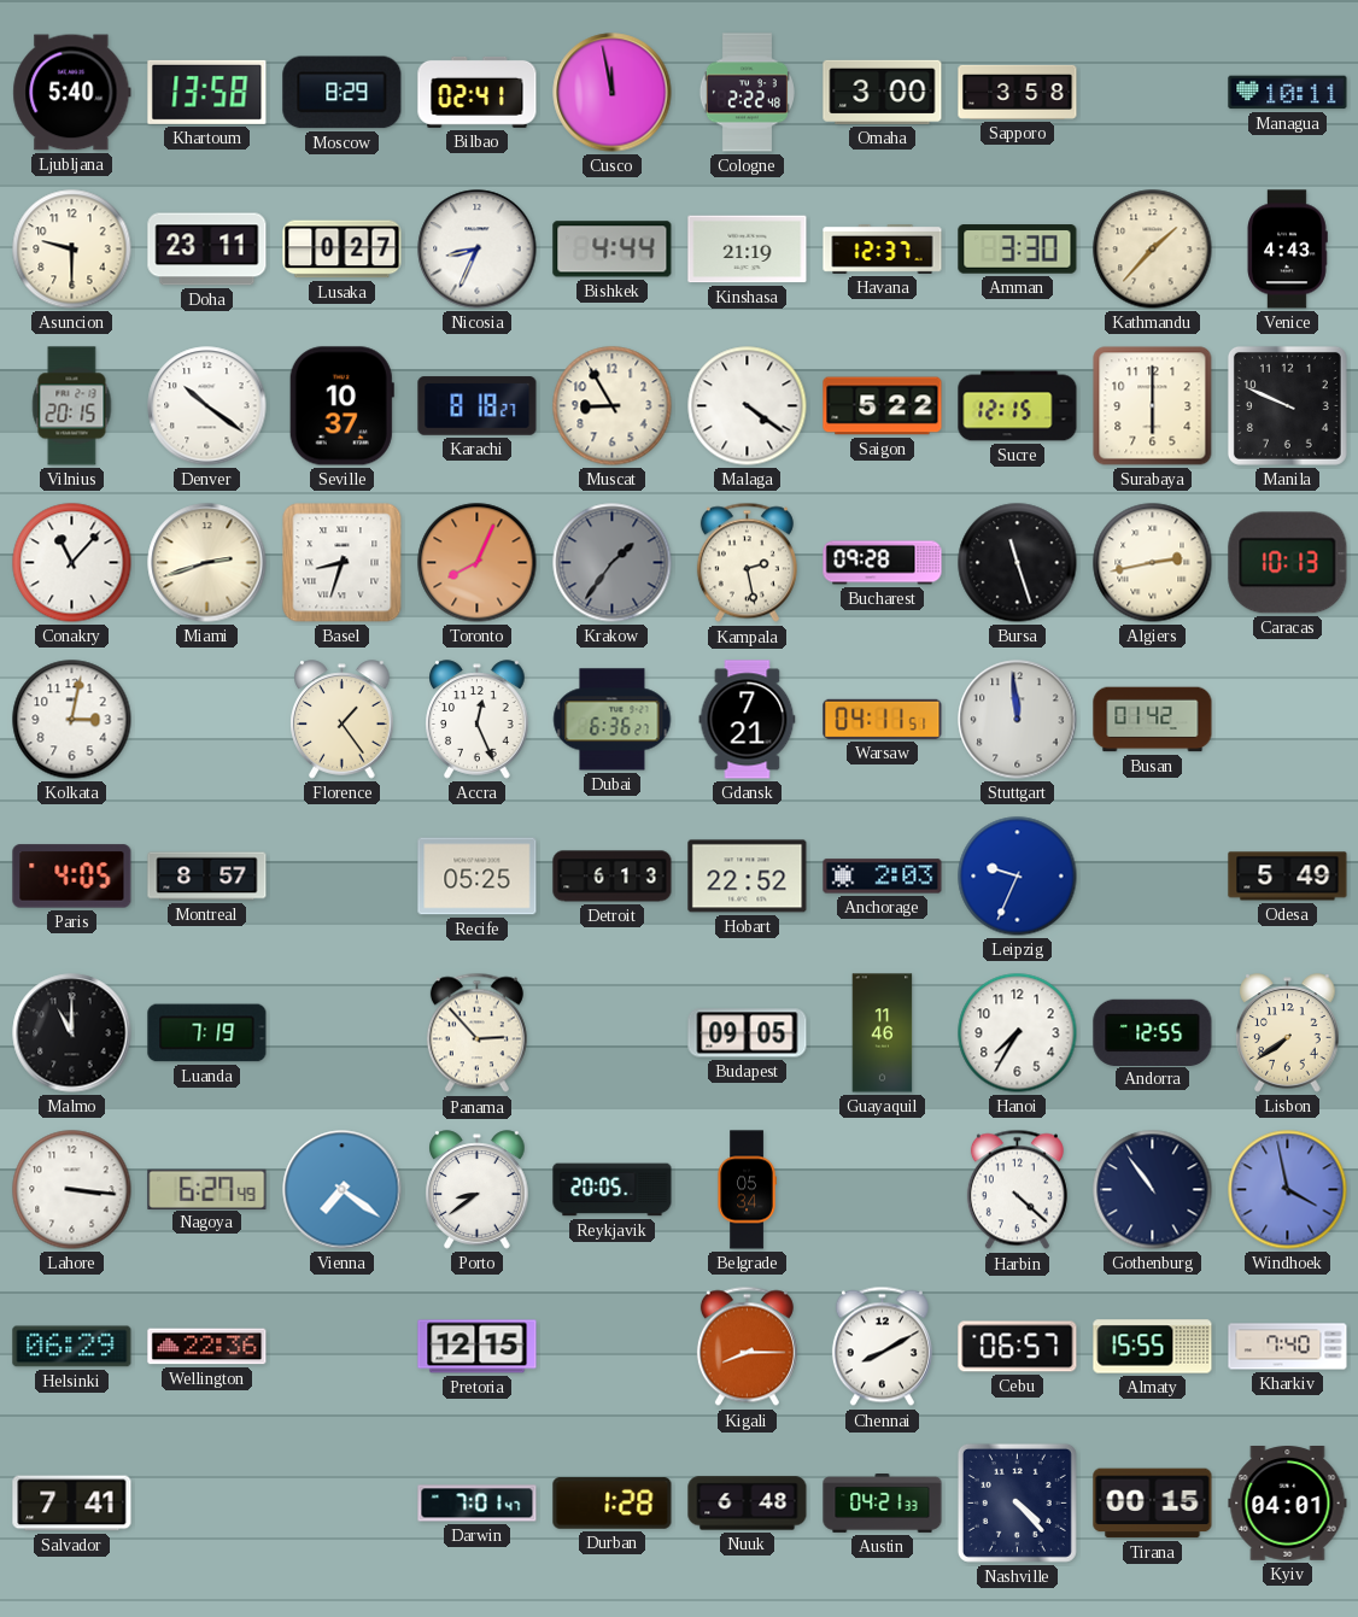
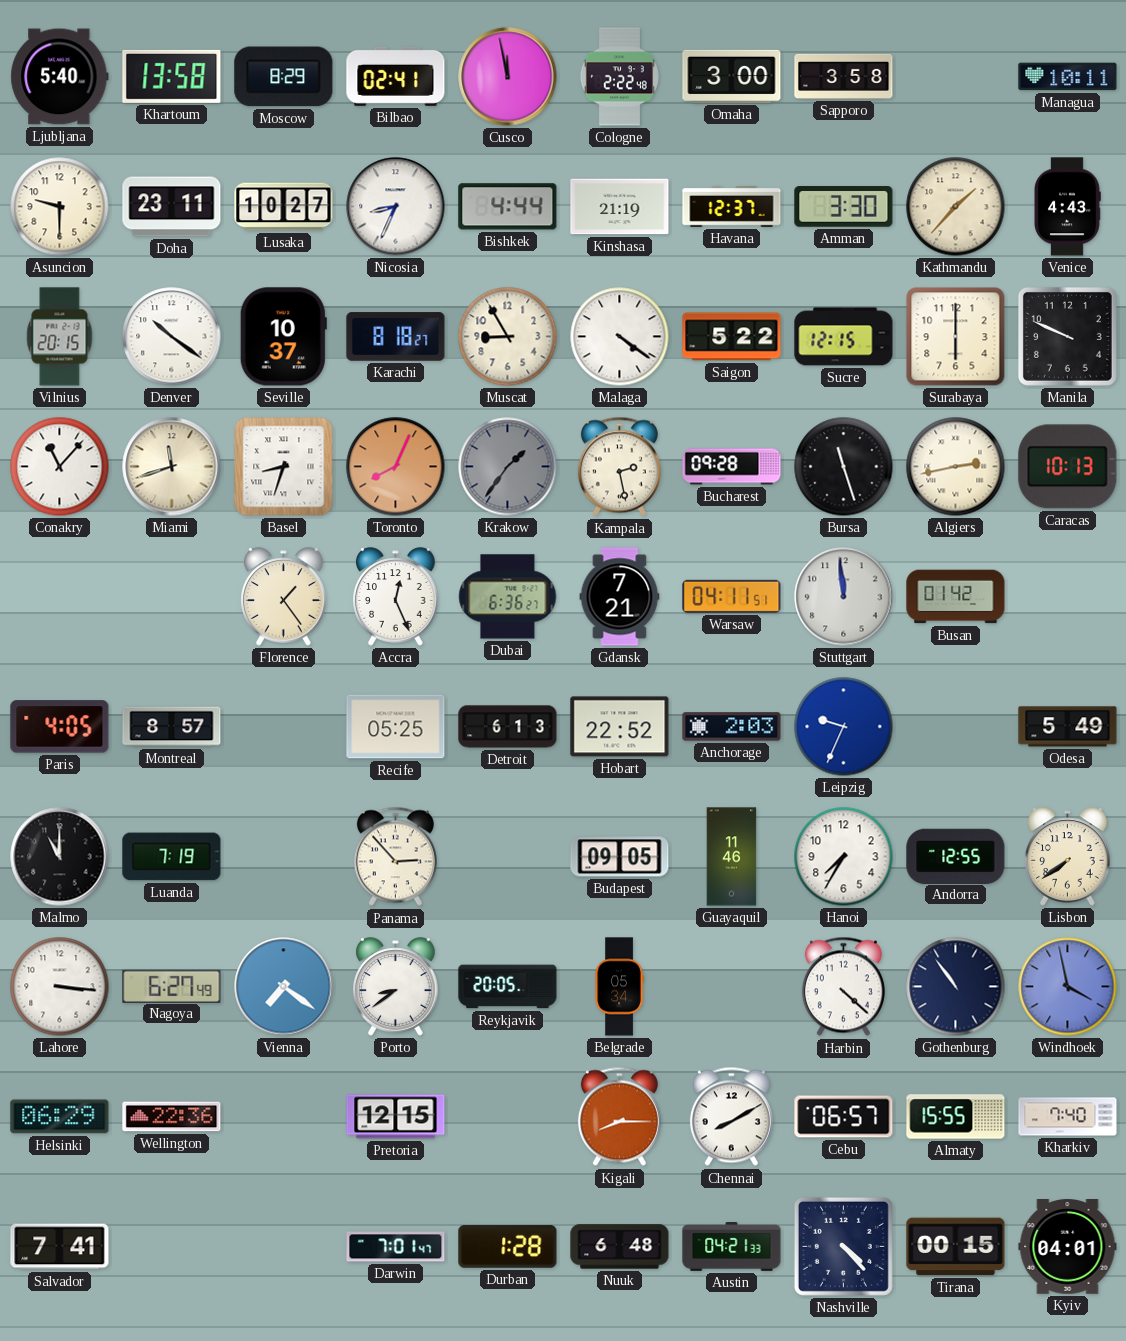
Lusaka: 0:27 -> 10:27 (284, 207)
Miami: 2:42 -> 11:42 (172, 467)
Kolkata: 3:02 -> none (72, 720)
